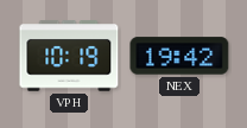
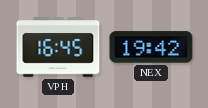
VPH: 10:19 -> 16:45 (58, 47)
